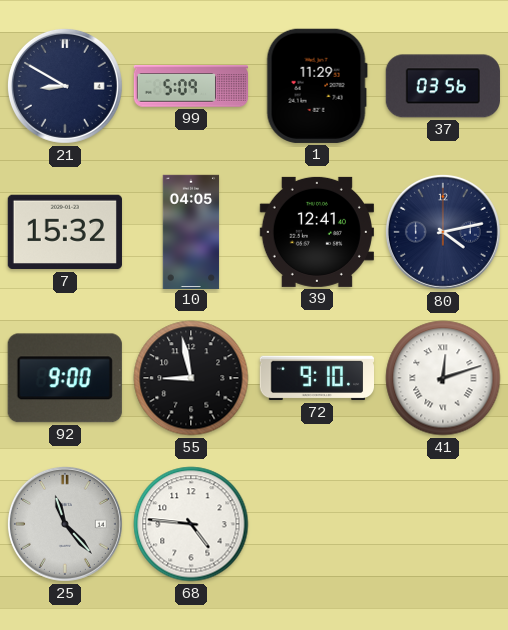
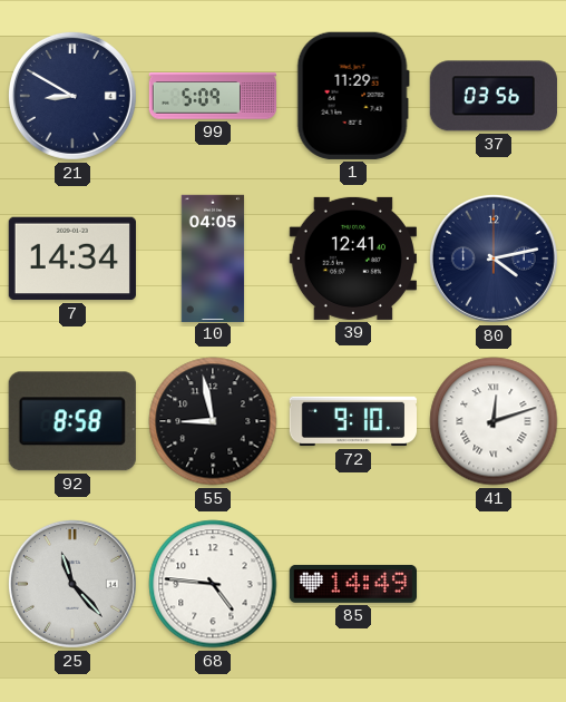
7: 15:32 -> 14:34 (72, 259)
92: 9:00 -> 8:58 (72, 421)
85: none -> 14:49 (352, 584)
